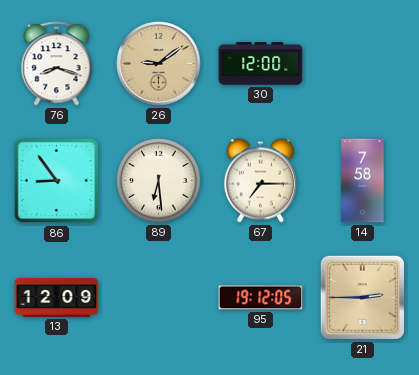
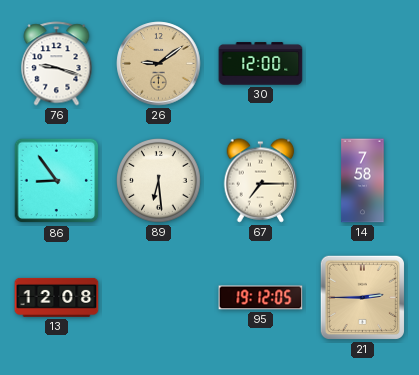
76: 8:18 -> 9:18 (57, 64)
13: 12:09 -> 12:08 (57, 297)
